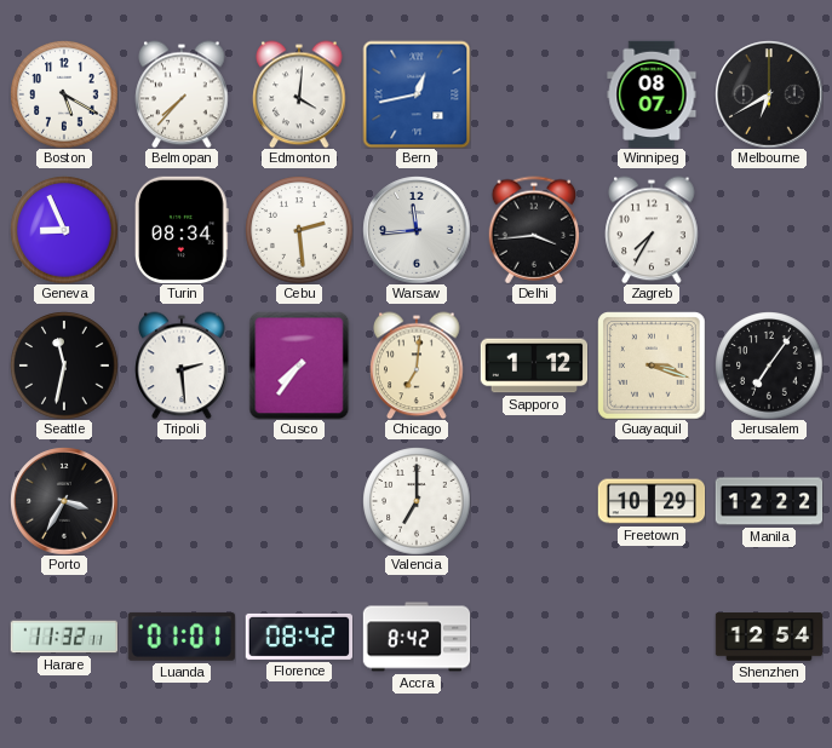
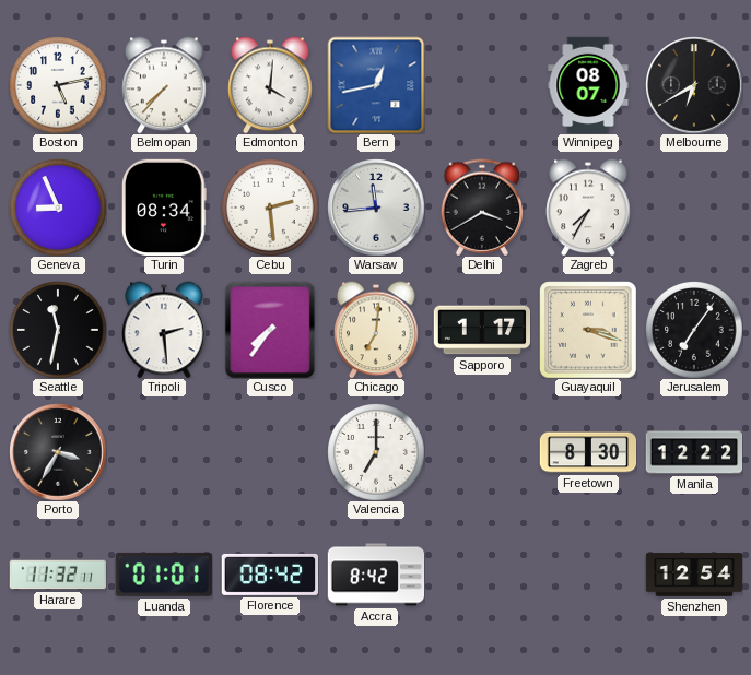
Boston: 5:20 -> 5:13 (58, 85)
Delhi: 3:44 -> 3:40 (482, 208)
Sapporo: 1:12 -> 1:17 (482, 330)
Freetown: 10:29 -> 8:30 (588, 452)
